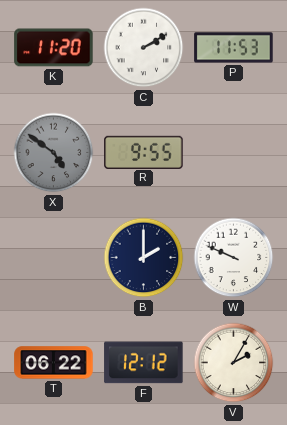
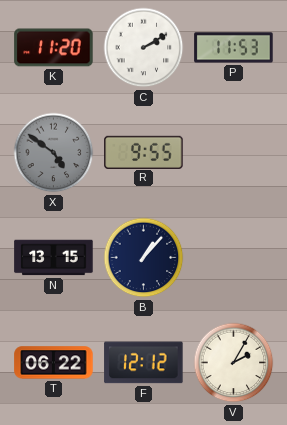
N: none -> 13:15 (54, 258)
B: 2:00 -> 1:07 (144, 258)
W: 9:49 -> none (234, 258)
